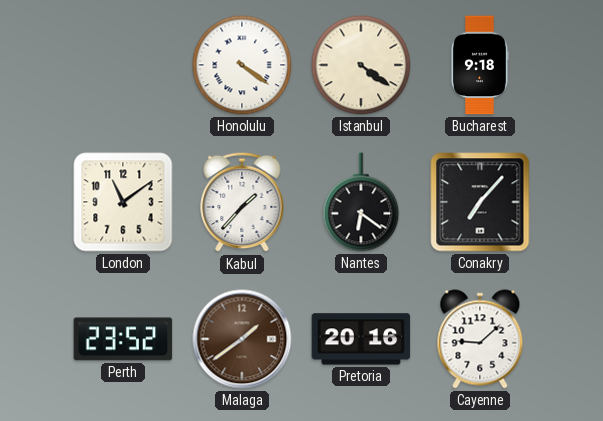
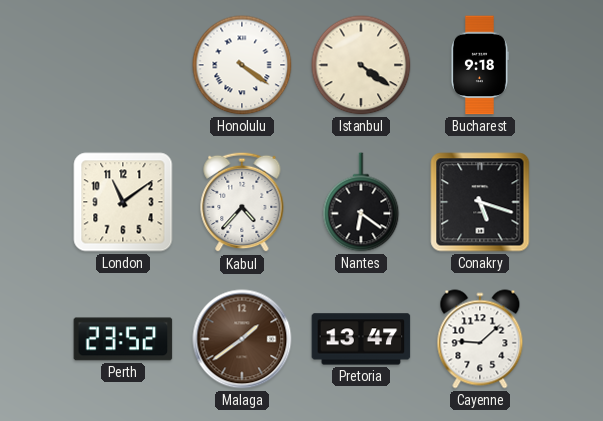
Kabul: 1:37 -> 4:37 (242, 202)
Conakry: 7:07 -> 5:18 (480, 202)
Pretoria: 20:16 -> 13:47 (361, 339)
